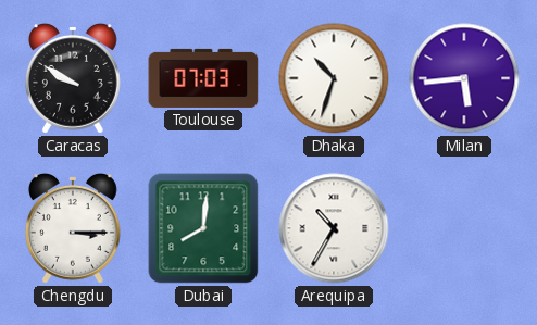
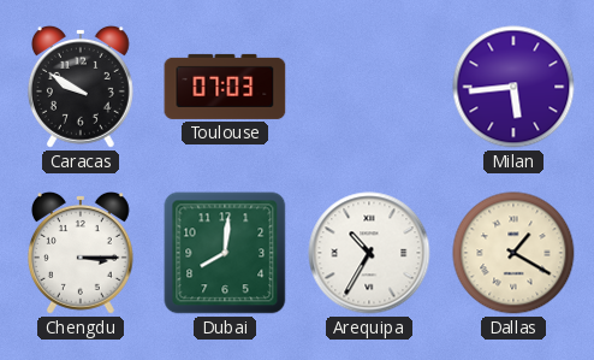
Dhaka: 10:33 -> none (334, 78)
Dallas: none -> 1:20 (513, 253)
